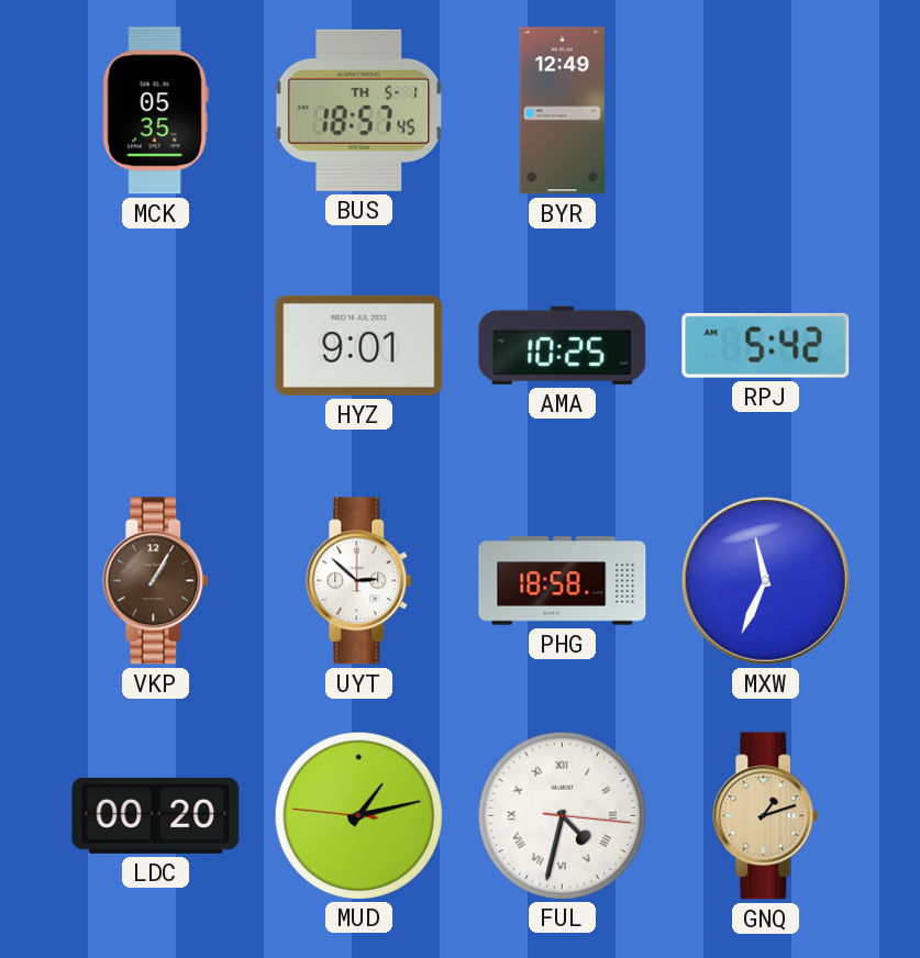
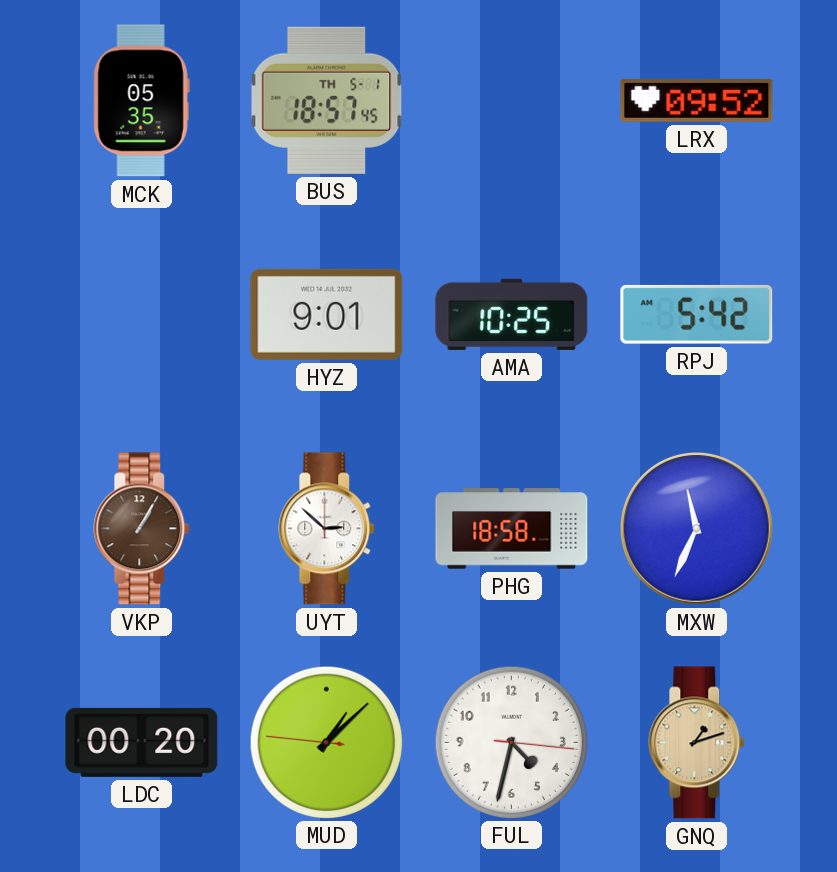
BYR: 12:49 -> none (562, 111)
LRX: none -> 09:52 (697, 101)
MUD: 1:12 -> 1:07 (326, 742)
FUL numerals: Roman -> Arabic (511, 742)
